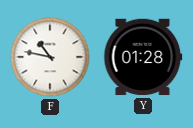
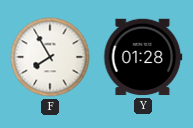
F: 10:47 -> 7:55 (50, 57)
